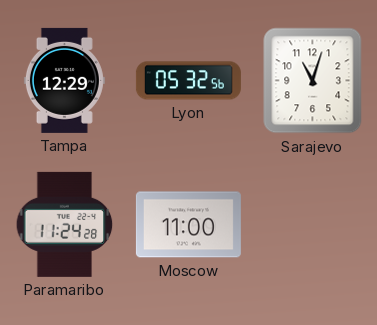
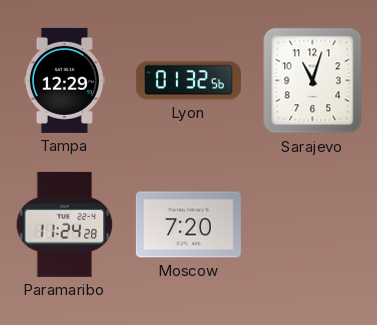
Lyon: 05:32 -> 01:32 (188, 81)
Moscow: 11:00 -> 7:20 (188, 225)
